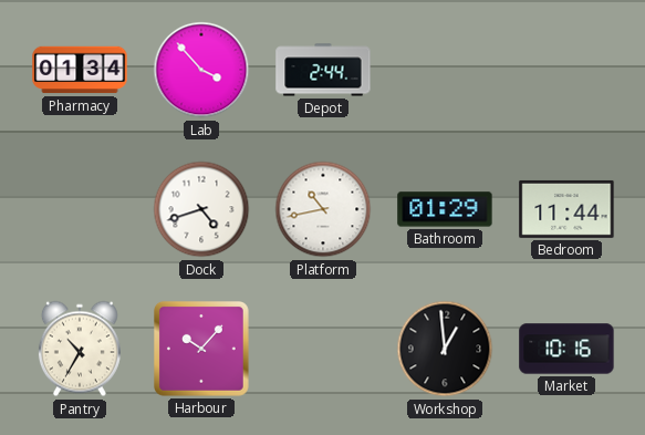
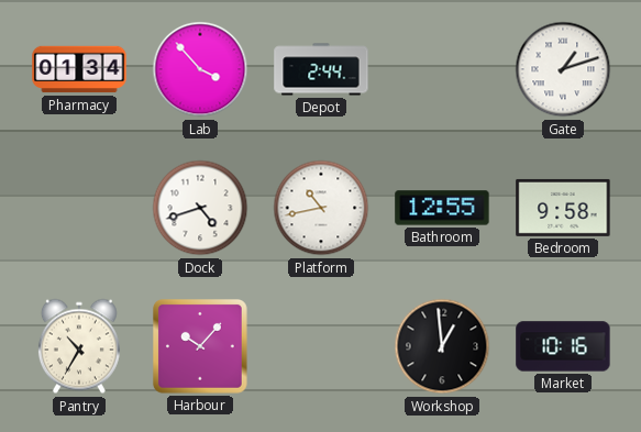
Gate: none -> 1:12 (563, 69)
Bathroom: 01:29 -> 12:55 (442, 208)
Bedroom: 11:44 -> 9:58 (563, 208)
